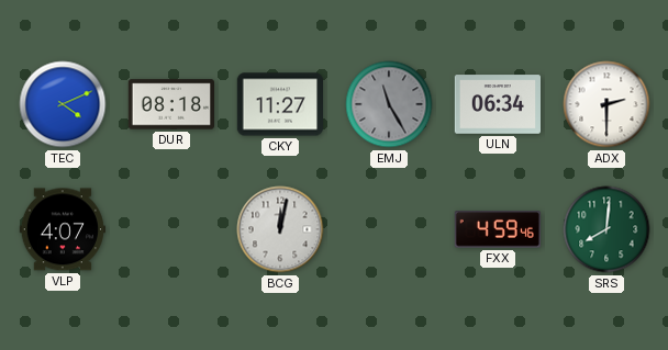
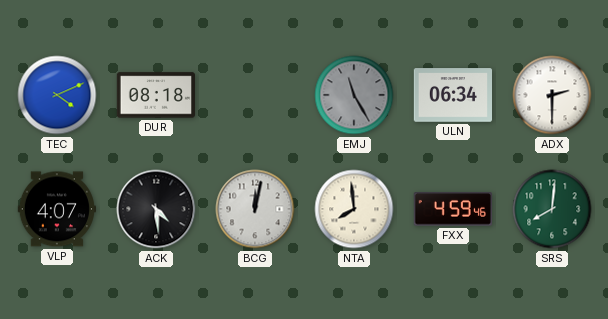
CKY: 11:27 -> none (279, 104)
ACK: none -> 4:29 (156, 209)
NTA: none -> 7:59 (354, 209)
